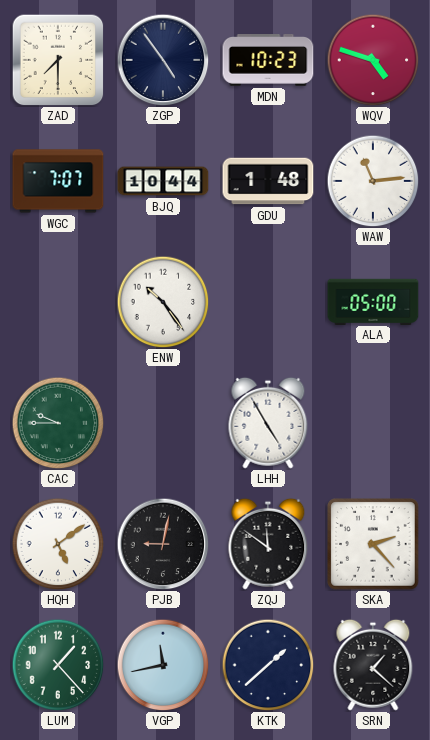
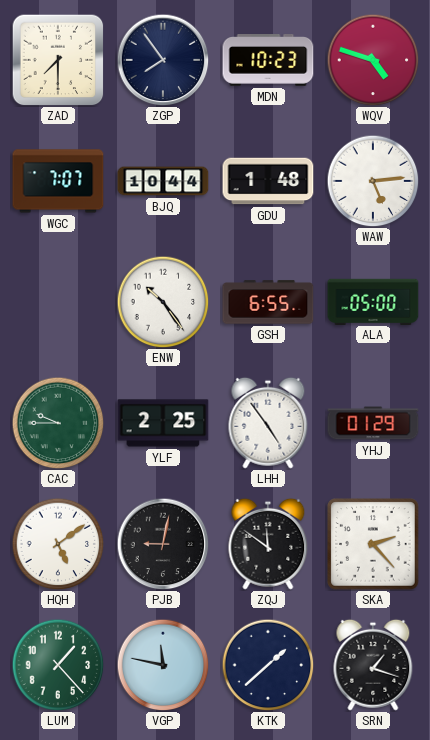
ZGP: 4:54 -> 7:54 (163, 60)
WAW: 11:14 -> 5:14 (373, 181)
GSH: none -> 6:55 (268, 302)
YLF: none -> 2:25 (163, 423)
LHH: 4:55 -> 4:54 (268, 423)
YHJ: none -> 01:29 (373, 423)
VGP: 11:43 -> 11:47 (163, 665)
SRN: 1:22 -> 1:18 (373, 665)
